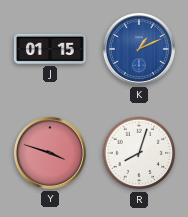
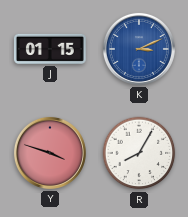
K: 1:11 -> 3:11 (139, 49)
R: 8:03 -> 8:05 (139, 153)
